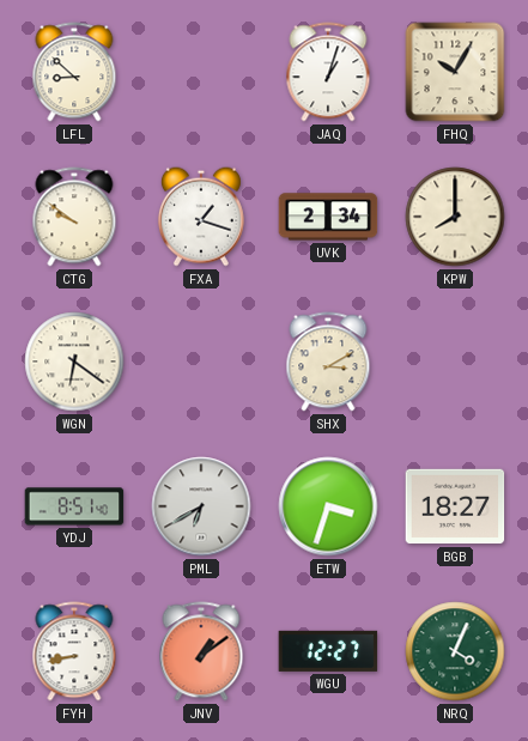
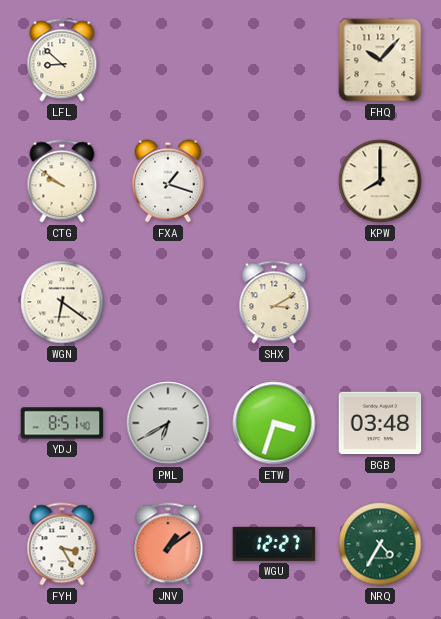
JAQ: 1:03 -> none (328, 72)
FHQ: 10:05 -> 10:07 (380, 60)
UVK: 2:34 -> none (328, 217)
BGB: 18:27 -> 03:48 (380, 423)
FYH: 8:43 -> 3:25 (62, 544)
NRQ: 4:04 -> 4:35 (380, 544)
